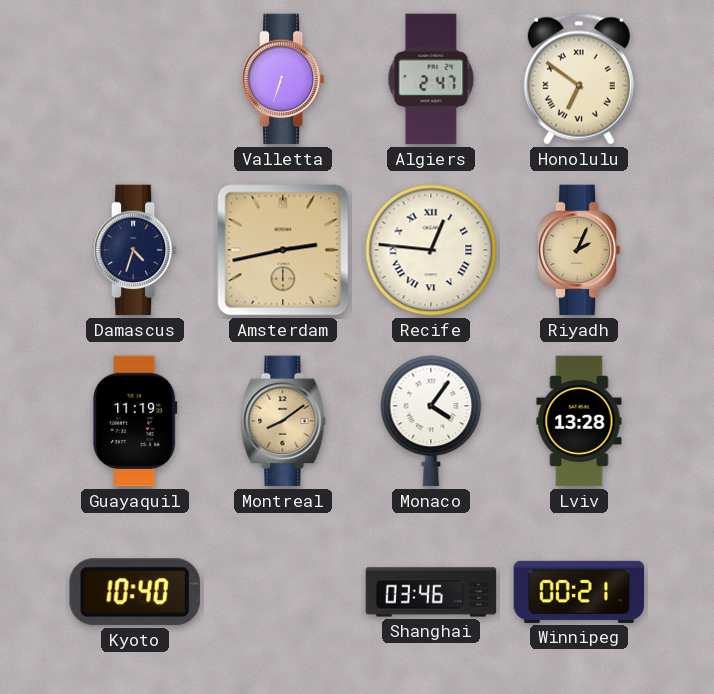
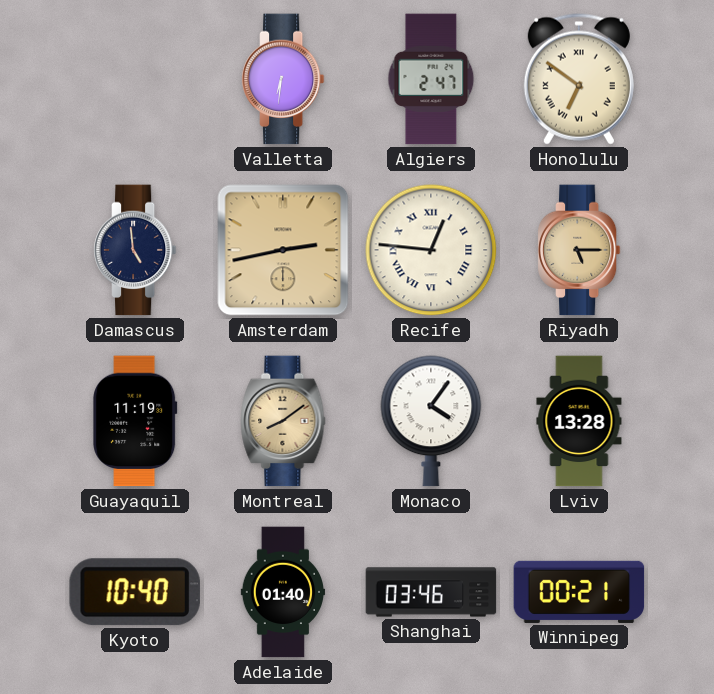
Valletta: 6:33 -> 6:31 (283, 79)
Damascus: 4:33 -> 4:59 (135, 250)
Riyadh: 2:04 -> 5:15 (579, 250)
Adelaide: none -> 01:40 (283, 592)
